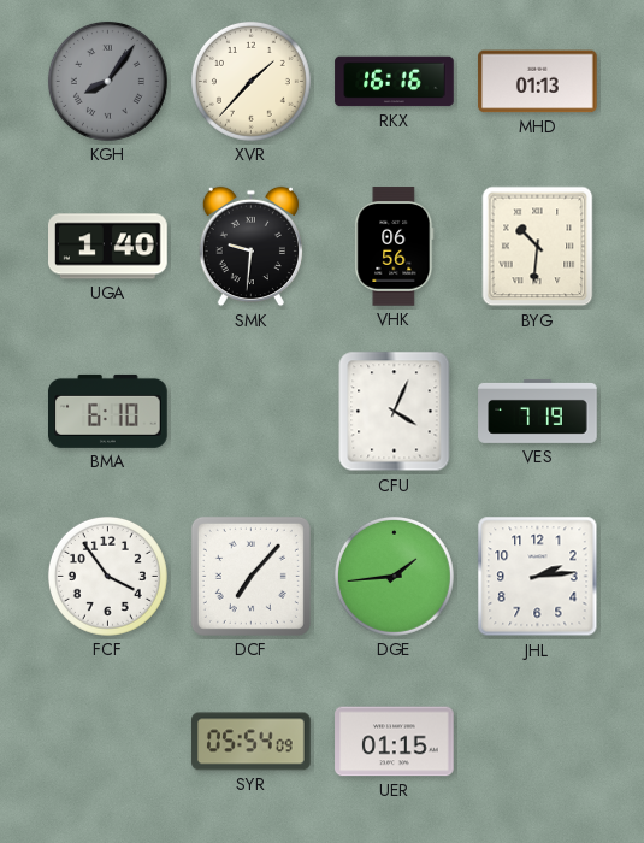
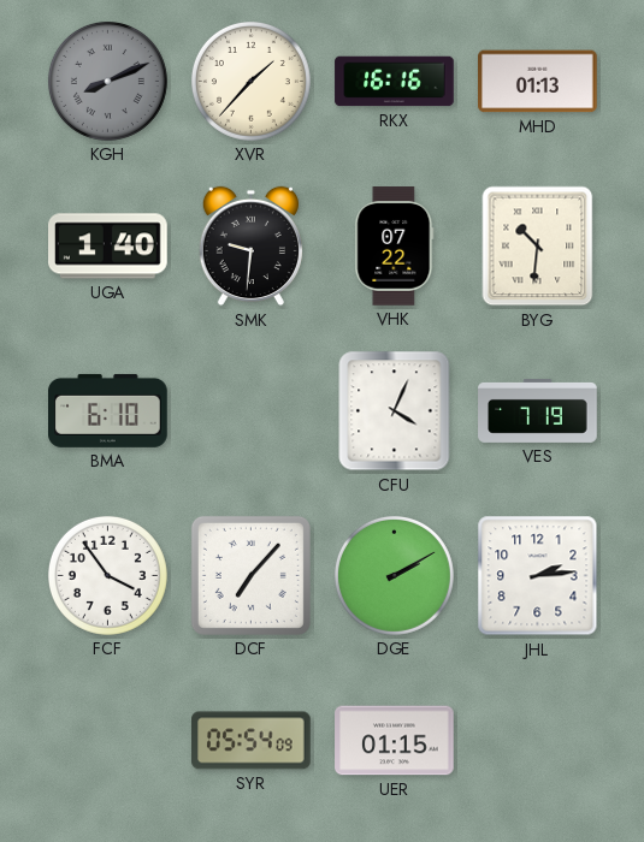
KGH: 8:06 -> 8:11 (107, 81)
VHK: 06:56 -> 07:22 (395, 247)
DGE: 1:44 -> 2:10 (394, 575)
